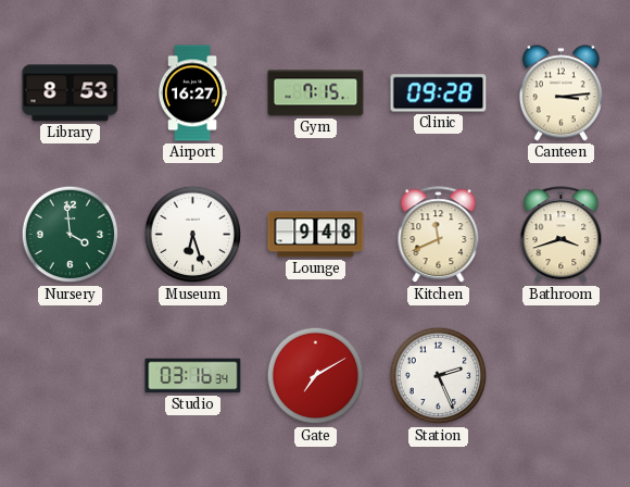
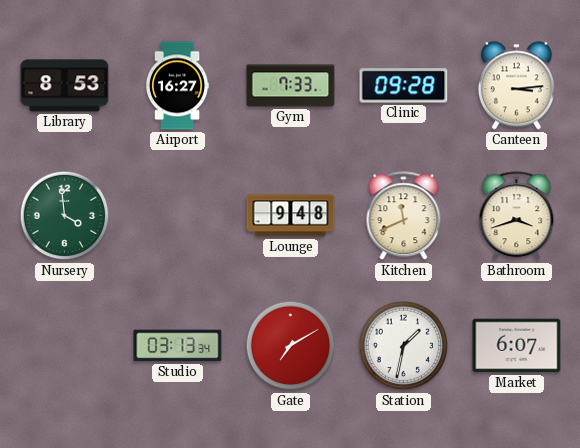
Gym: 7:15 -> 7:33 (291, 86)
Museum: 6:27 -> none (193, 235)
Studio: 03:16 -> 03:13 (178, 346)
Station: 2:26 -> 1:32 (404, 346)
Market: none -> 6:07 (517, 346)
